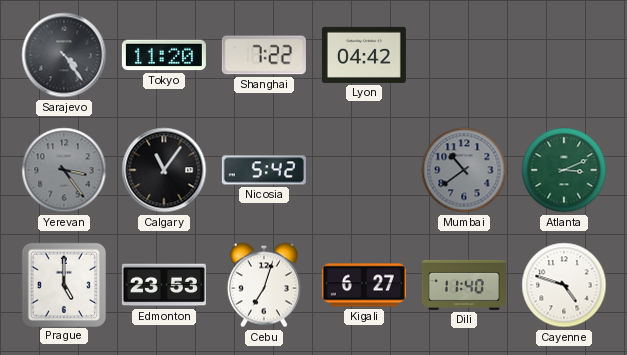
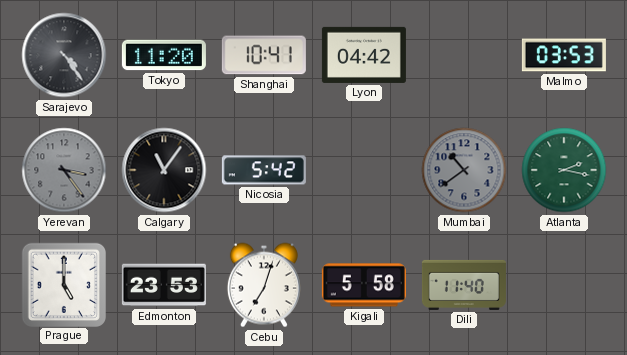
Shanghai: 7:22 -> 10:41 (264, 55)
Malmo: none -> 03:53 (564, 55)
Atlanta: 3:11 -> 2:17 (564, 170)
Kigali: 6:27 -> 5:58 (364, 285)
Cayenne: 4:48 -> none (564, 285)
